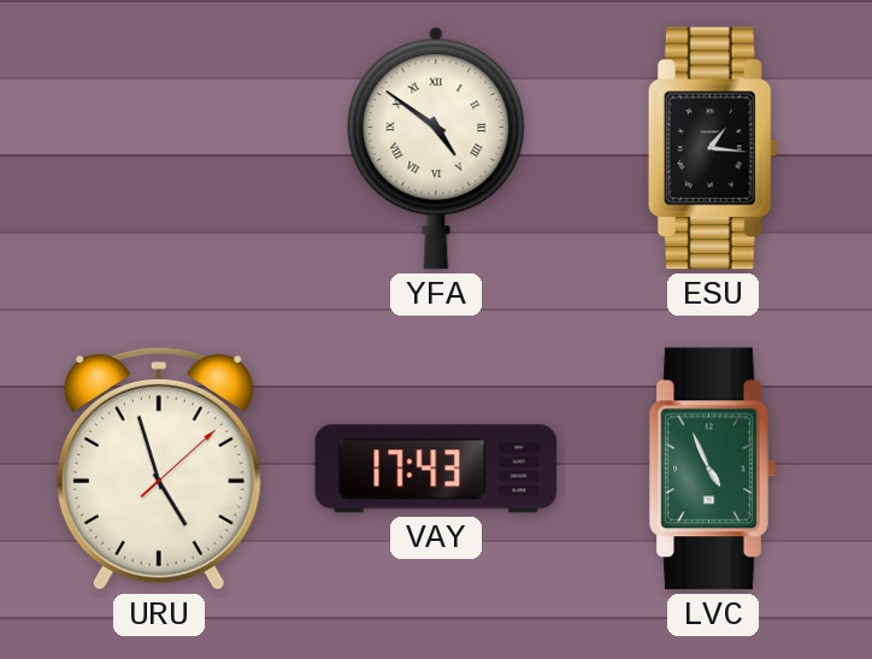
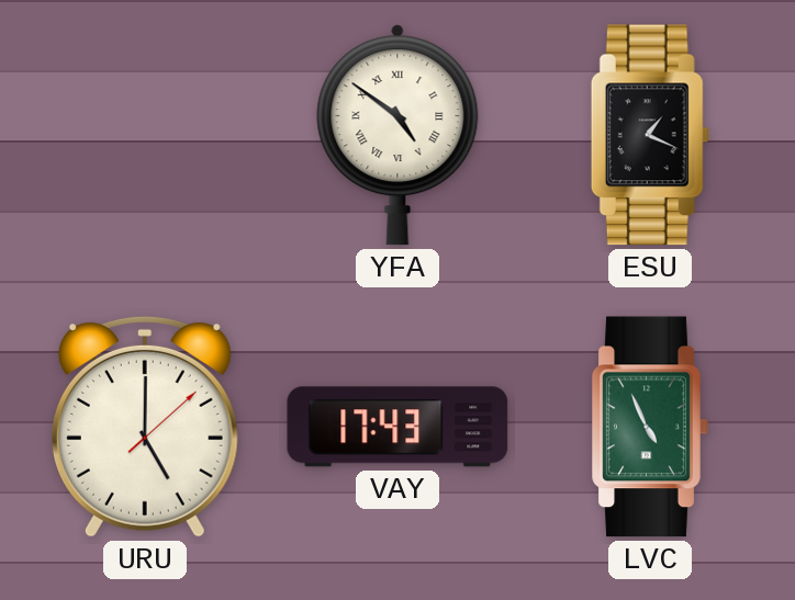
ESU: 1:16 -> 1:19 (650, 135)
URU: 4:57 -> 5:00 (145, 427)
